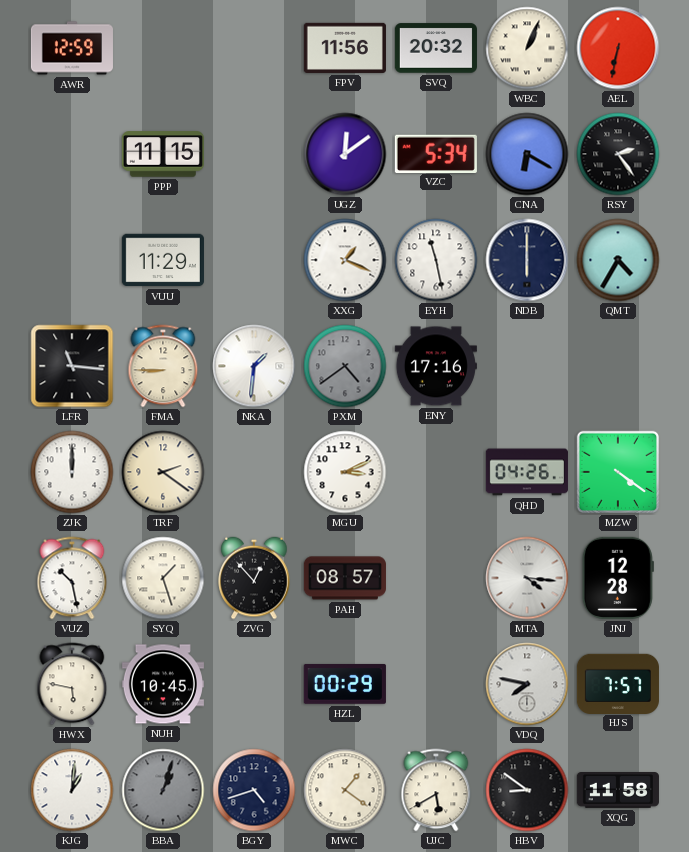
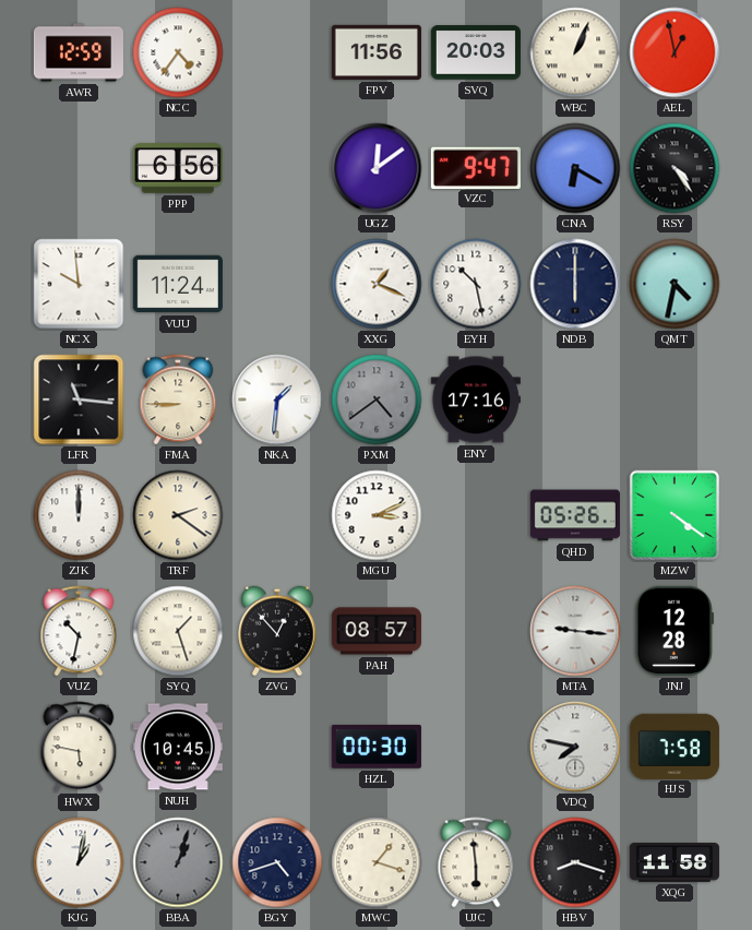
NCC: none -> 4:36 (178, 52)
SVQ: 20:32 -> 20:03 (476, 52)
AEL: 6:32 -> 12:58 (675, 52)
PPP: 11:15 -> 6:56 (178, 168)
VZC: 5:34 -> 9:47 (476, 167)
RSY: 2:24 -> 4:24 (675, 168)
NCX: none -> 9:59 (79, 284)
VUU: 11:29 -> 11:24 (178, 284)
EYH: 11:28 -> 10:28 (476, 284)
QMT: 4:35 -> 4:32 (675, 284)
QHD: 04:26 -> 05:26 (575, 515)
VUZ: 10:28 -> 10:32 (79, 631)
MTA: 4:16 -> 9:16 (575, 631)
HZL: 00:29 -> 00:30 (377, 747)
HJS: 7:57 -> 7:58 (675, 746)
KJG: 1:01 -> 1:02 (79, 862)
MWC: 1:21 -> 1:18 (377, 862)
UJC: 5:40 -> 5:59 (476, 862)
HBV: 8:51 -> 8:18 (575, 862)
